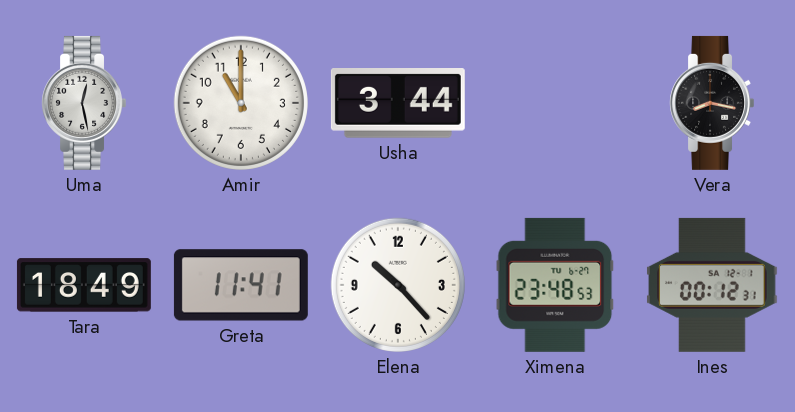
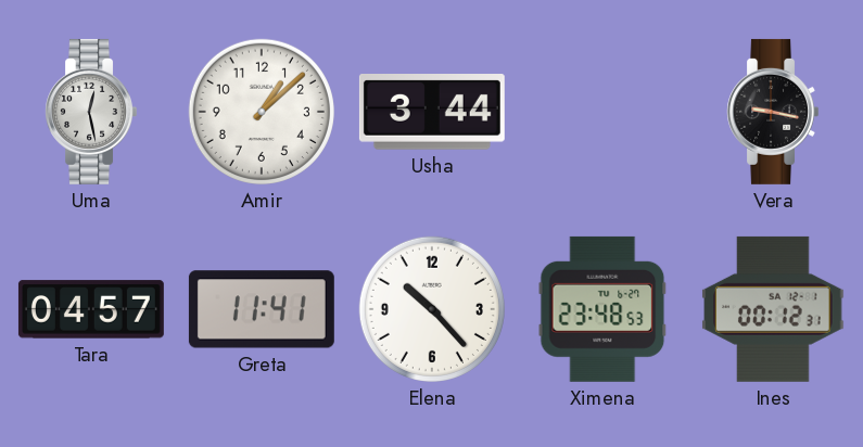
Amir: 11:00 -> 1:08 (262, 112)
Vera: 8:17 -> 9:17 (772, 112)
Tara: 18:49 -> 04:57 (91, 309)
